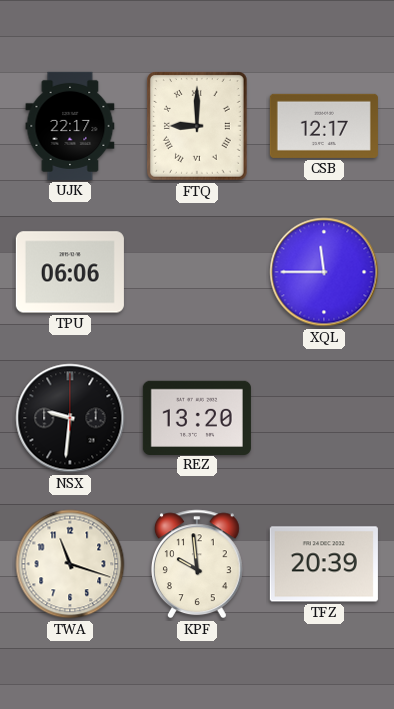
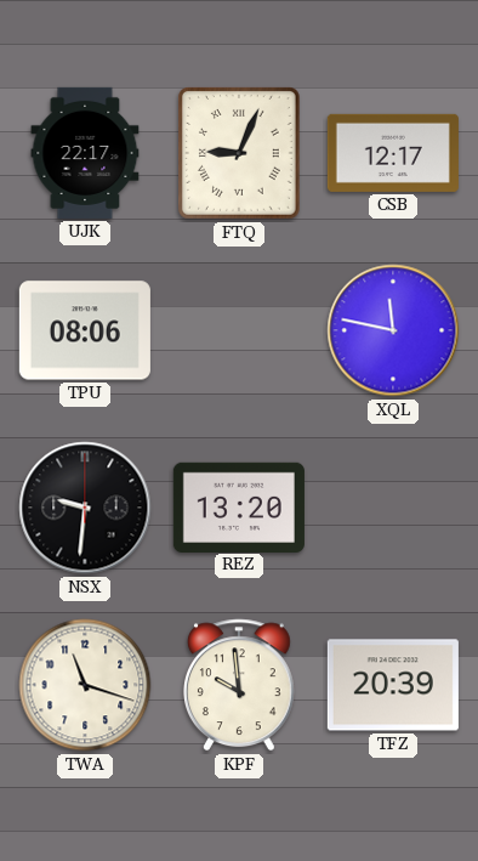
FTQ: 9:00 -> 9:04 (240, 154)
TPU: 06:06 -> 08:06 (85, 330)
XQL: 11:45 -> 11:47 (393, 330)
